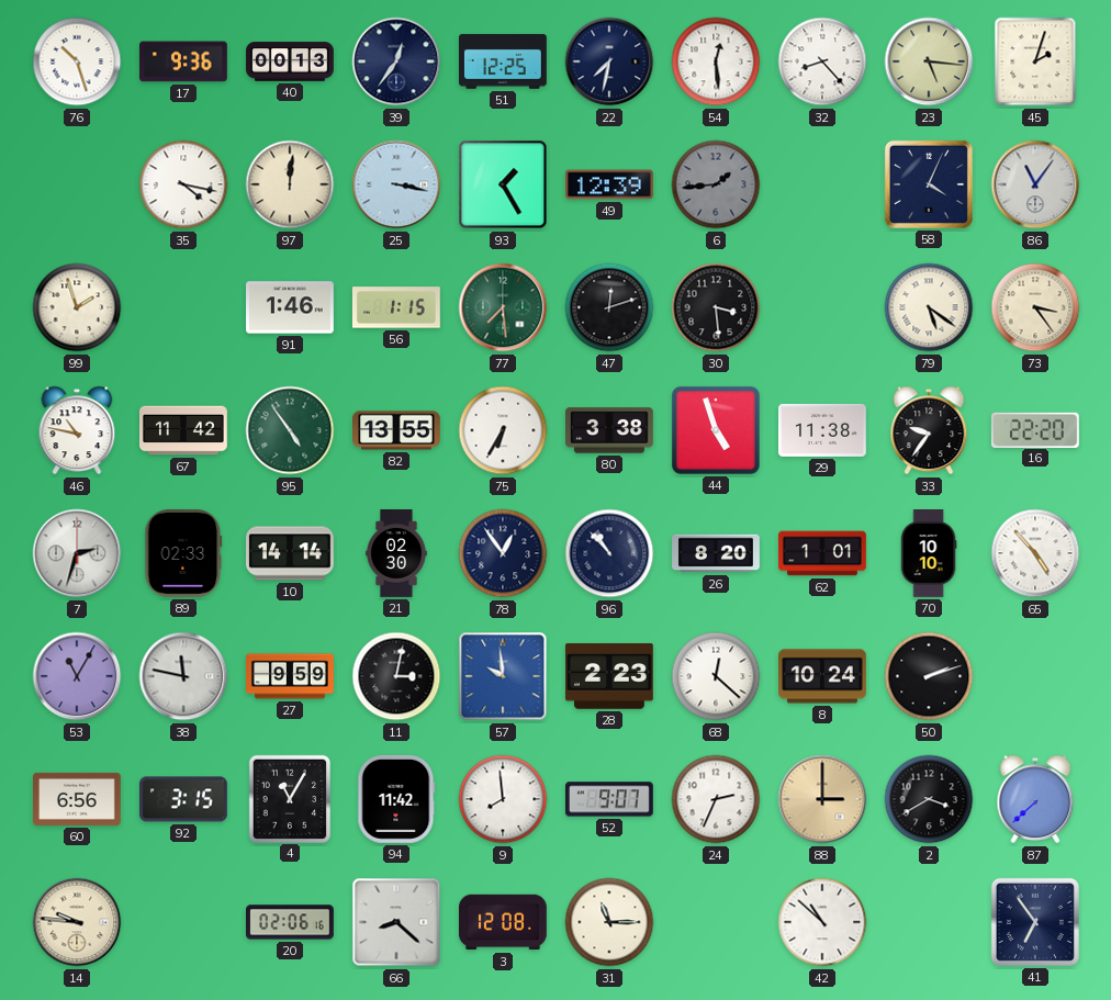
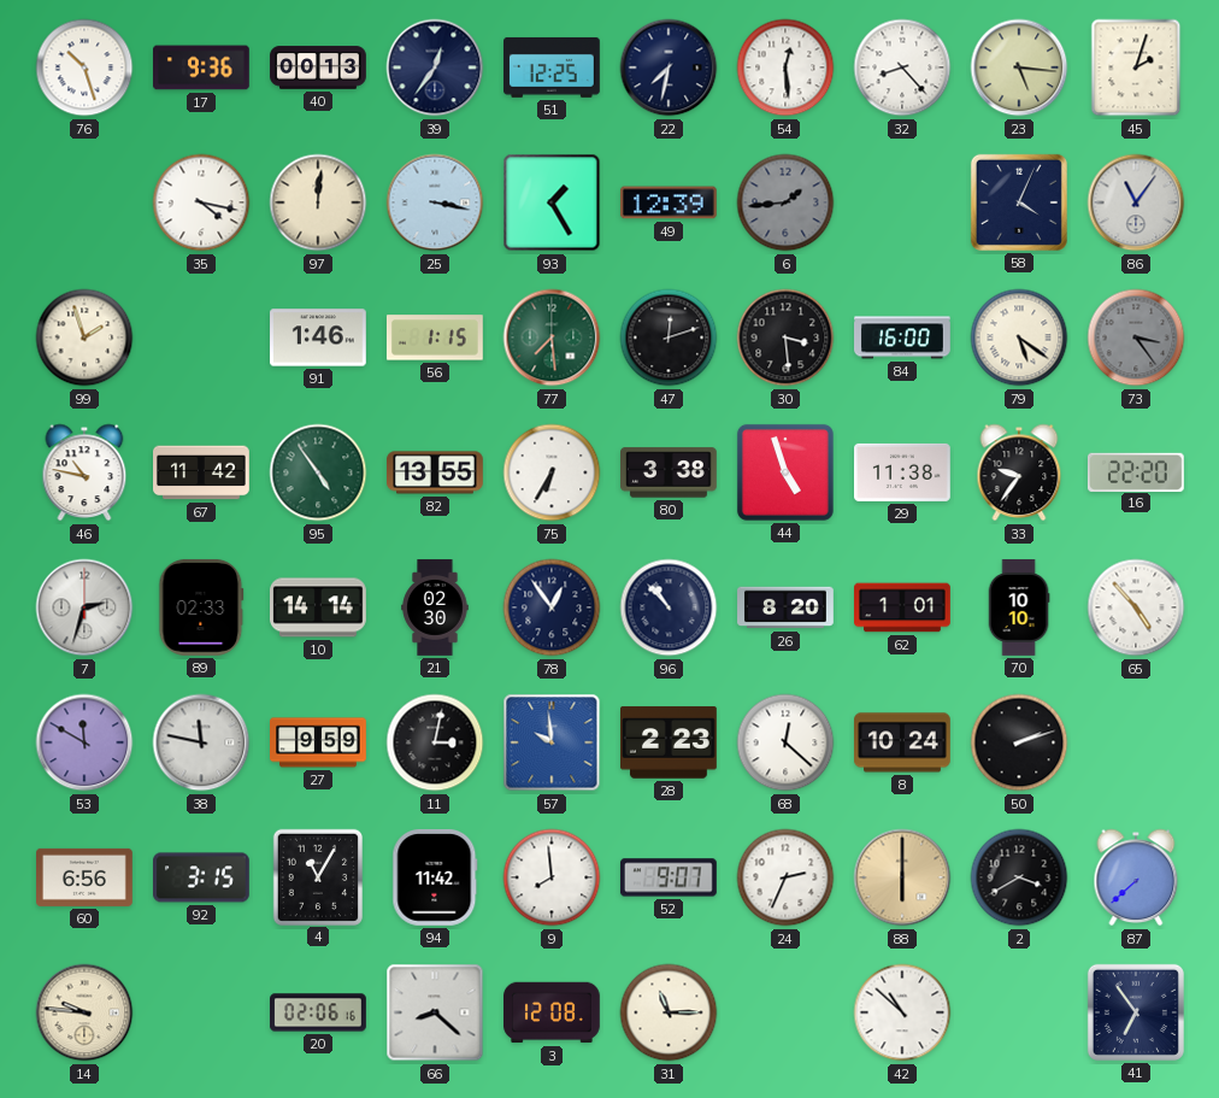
84: none -> 16:00 (903, 337)
73 dial: cream -> grey (1136, 337)
53: 11:05 -> 11:50 (84, 742)
88: 3:00 -> 6:00 (902, 877)
